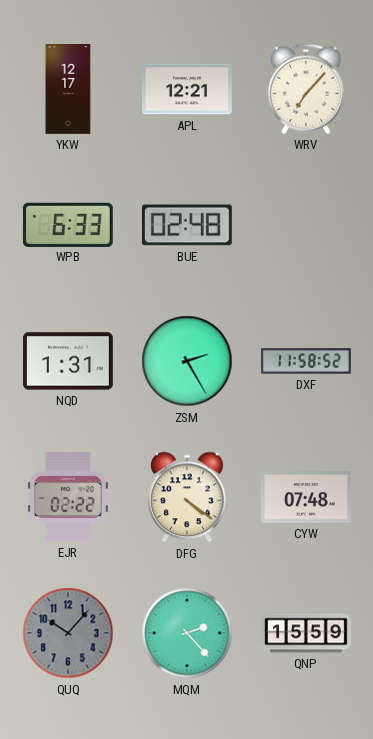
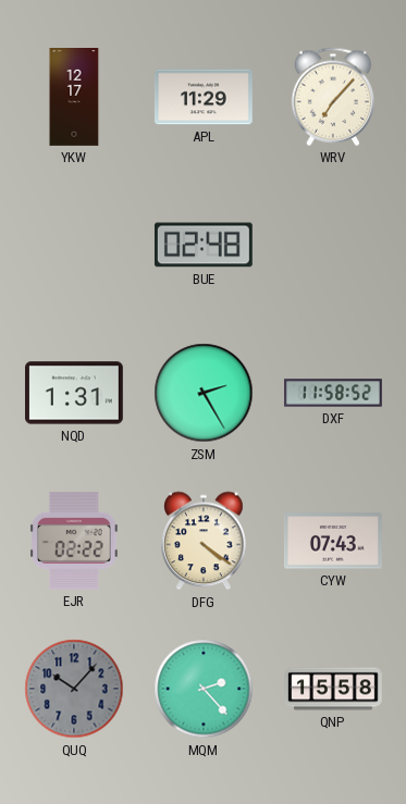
APL: 12:21 -> 11:29 (204, 97)
WPB: 6:33 -> none (68, 224)
CYW: 07:48 -> 07:43 (333, 541)
QNP: 15:59 -> 15:58 (334, 689)
